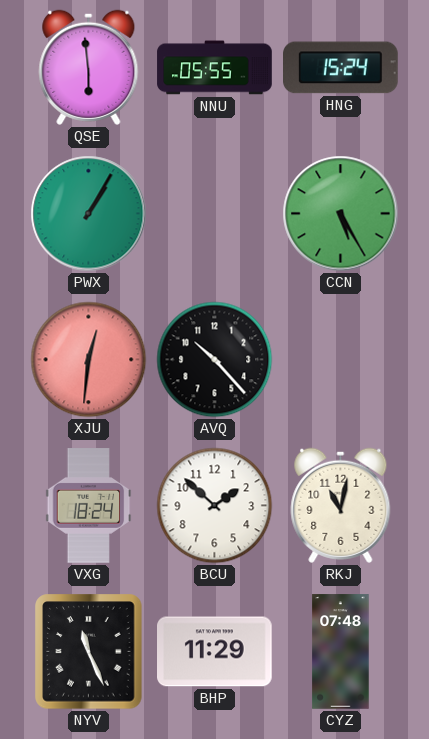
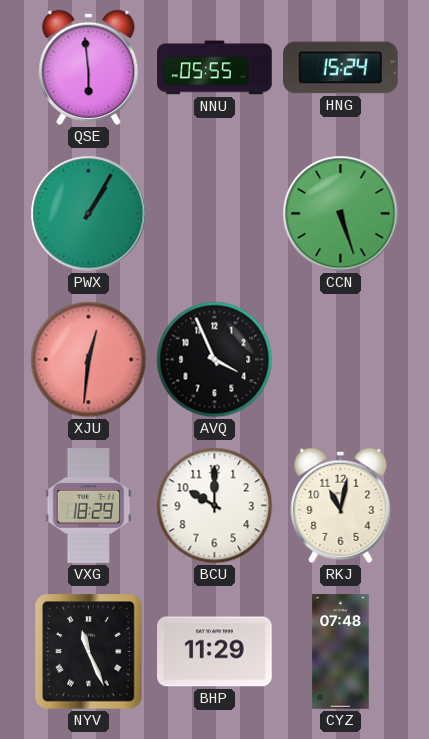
CCN: 5:25 -> 5:27 (341, 214)
AVQ: 10:23 -> 3:56 (215, 360)
VXG: 18:24 -> 18:29 (89, 506)
BCU: 1:52 -> 10:00 (215, 506)
